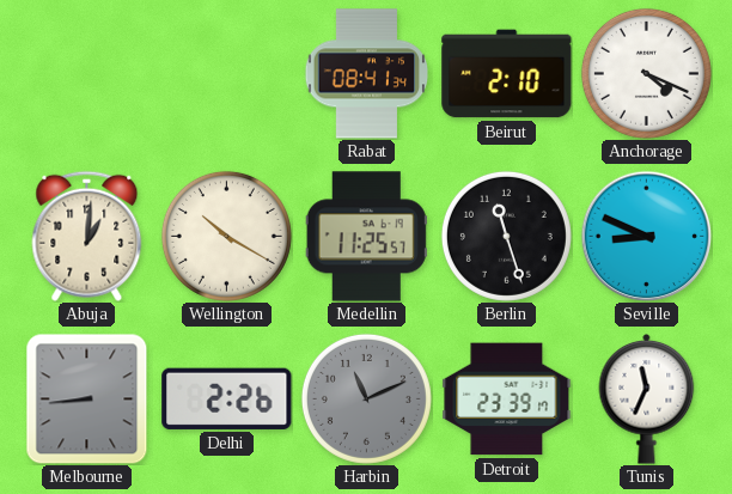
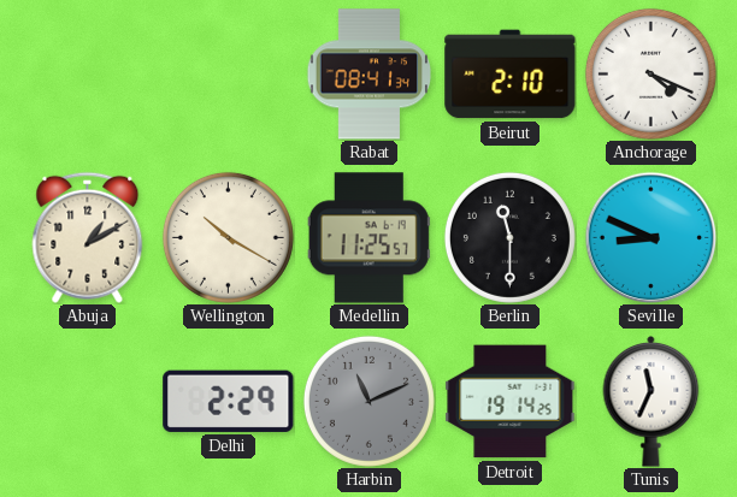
Abuja: 1:01 -> 1:10 (88, 237)
Berlin: 11:27 -> 11:30 (509, 237)
Melbourne: 8:44 -> none (87, 398)
Delhi: 2:26 -> 2:29 (229, 401)
Detroit: 23:39 -> 19:14 (511, 402)
